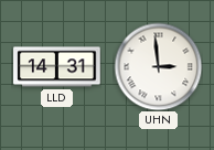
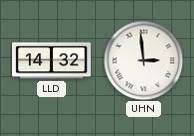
LLD: 14:31 -> 14:32 (52, 61)
